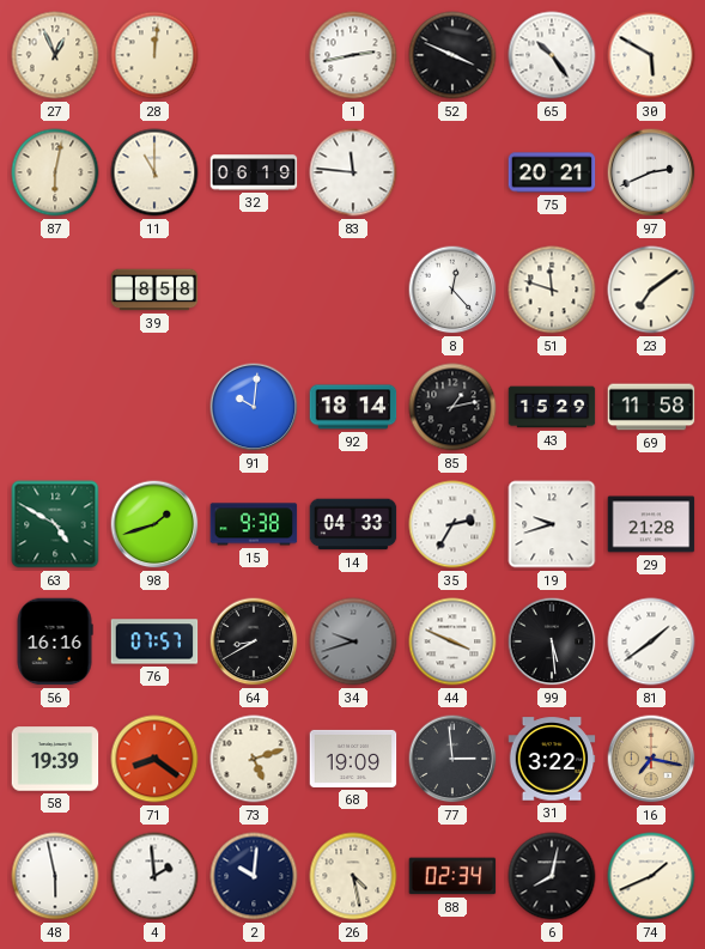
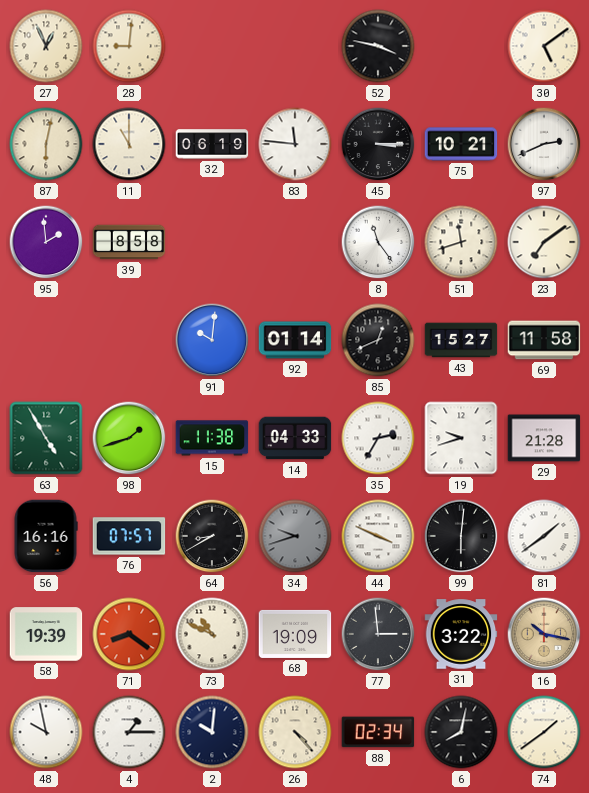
28: 12:01 -> 9:01 (129, 46)
1: 2:43 -> none (353, 55)
52: 3:49 -> 3:47 (378, 46)
65: 10:24 -> none (552, 55)
30: 5:50 -> 5:09 (544, 46)
45: none -> 3:15 (378, 144)
75: 20:21 -> 10:21 (461, 144)
95: none -> 1:59 (46, 242)
8: 12:23 -> 11:24 (378, 242)
51: 11:48 -> 11:42 (461, 242)
92: 18:14 -> 01:14 (295, 340)
85: 1:13 -> 12:41 (378, 340)
43: 15:29 -> 15:27 (461, 340)
63: 4:50 -> 4:55 (46, 438)
15: 9:38 -> 11:38 (212, 438)
99: 5:29 -> 6:01 (461, 536)
73: 5:12 -> 10:49 (212, 634)
16: 7:17 -> 10:17 (544, 634)
48: 5:58 -> 9:58 (46, 732)
4: 1:59 -> 1:15 (129, 732)
26: 4:28 -> 4:23 (295, 732)
74: 1:41 -> 1:39 (544, 732)
